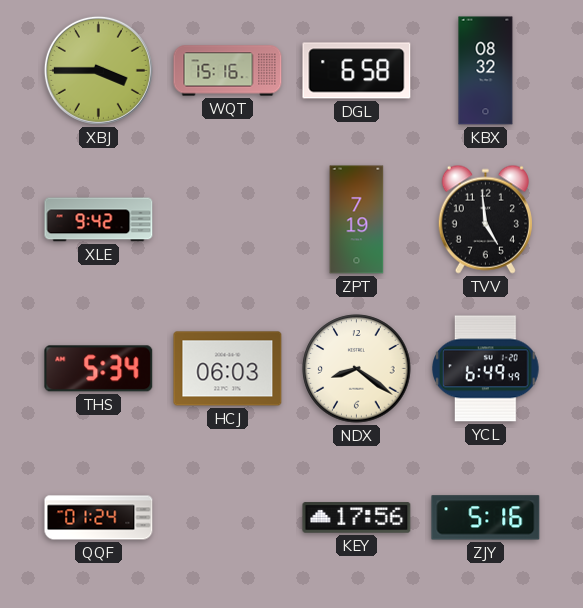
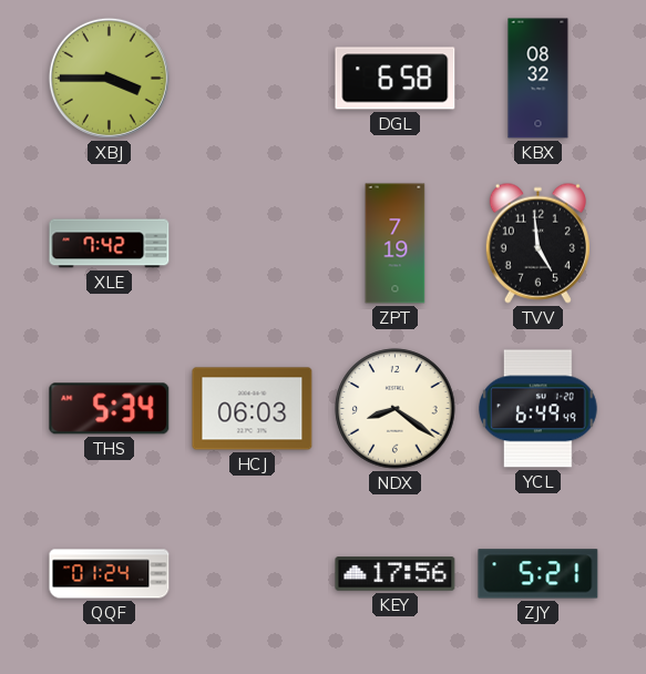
WQT: 15:16 -> none (228, 71)
XLE: 9:42 -> 7:42 (110, 244)
ZJY: 5:16 -> 5:21 (539, 574)
